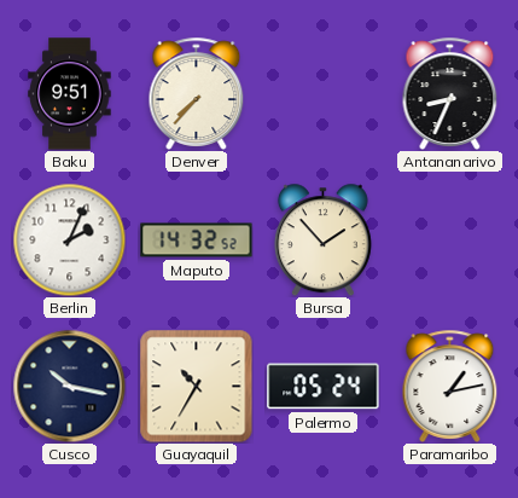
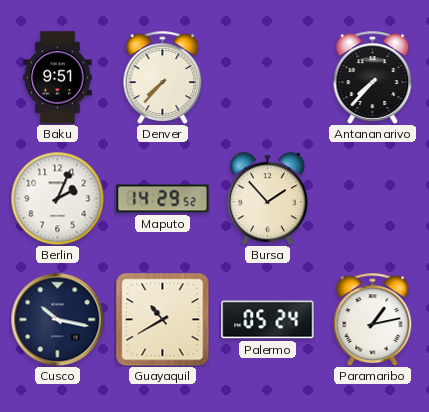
Antananarivo: 8:34 -> 7:37 (373, 77)
Maputo: 14:32 -> 14:29 (163, 199)
Guayaquil: 10:35 -> 10:40 (163, 320)
